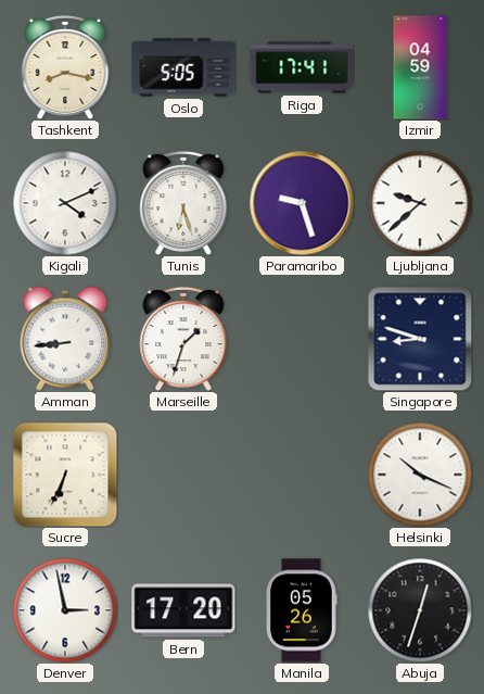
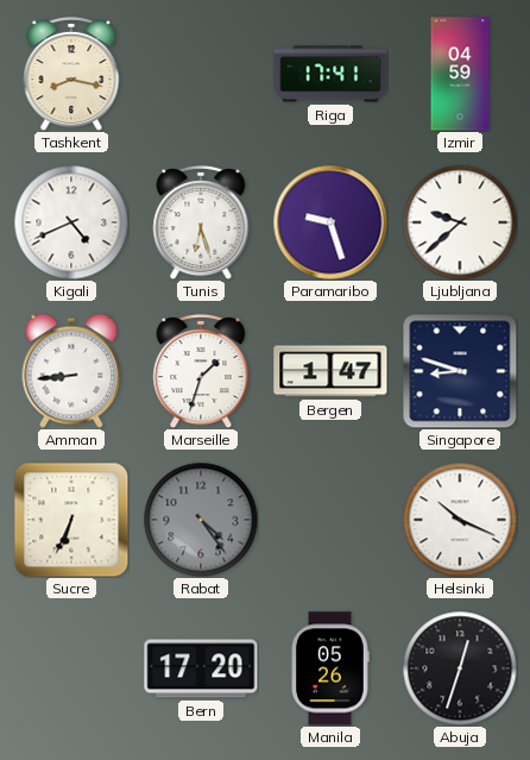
Oslo: 5:05 -> none (183, 67)
Kigali: 4:11 -> 4:41 (71, 222)
Bergen: none -> 1:47 (330, 371)
Rabat: none -> 4:24 (201, 520)
Denver: 2:58 -> none (65, 610)
